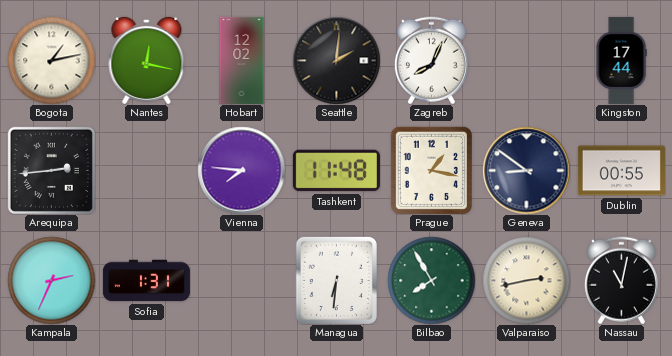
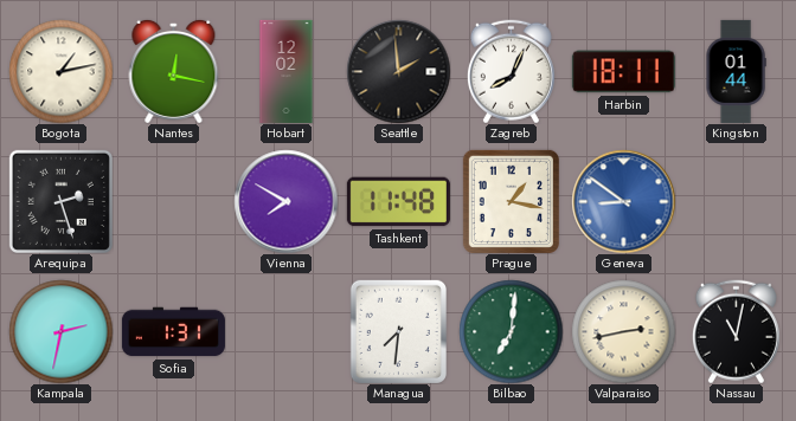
Seattle: 2:01 -> 1:59 (398, 71)
Harbin: none -> 18:11 (623, 72)
Kingston: 17:44 -> 01:44 (736, 71)
Arequipa: 2:44 -> 2:27 (60, 201)
Vienna: 7:46 -> 7:50 (285, 201)
Geneva dial: navy -> blue (623, 201)
Dublin: 00:55 -> none (621, 171)
Kampala: 2:34 -> 2:32 (60, 331)
Managua: 6:31 -> 7:31 (398, 331)
Bilbao: 7:55 -> 7:01 (511, 331)
